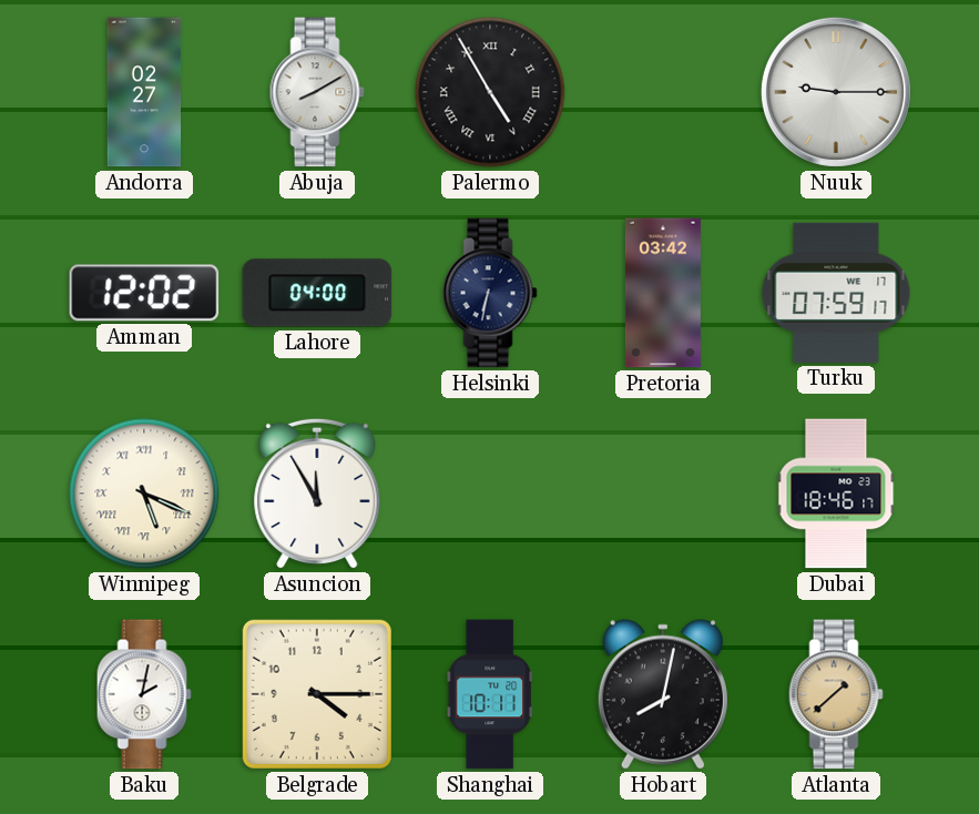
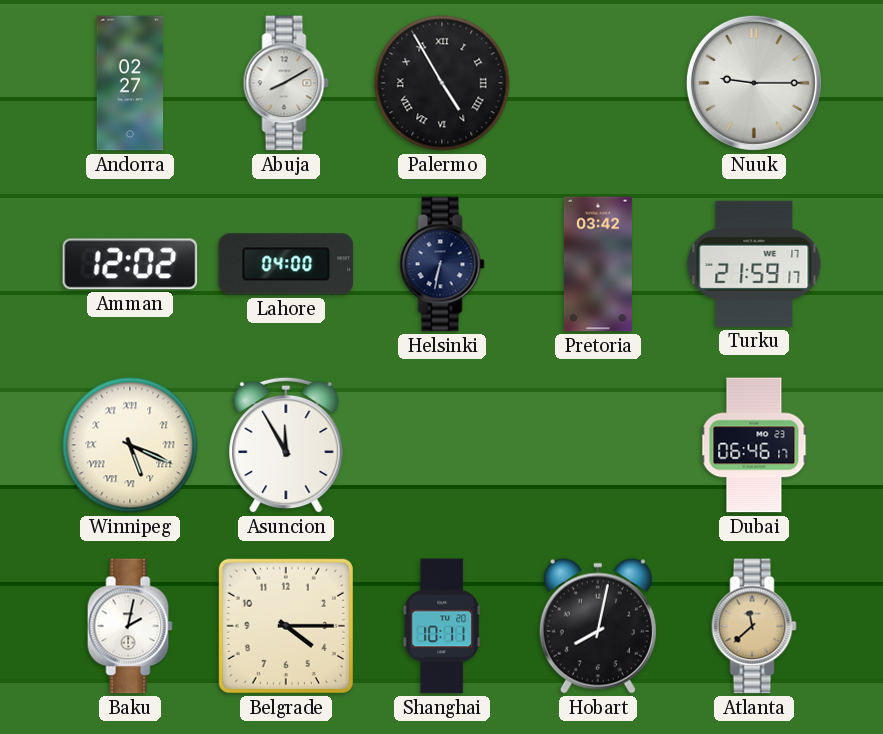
Turku: 07:59 -> 21:59 (754, 264)
Dubai: 18:46 -> 06:46 (754, 445)
Atlanta: 1:38 -> 11:38 (754, 626)
